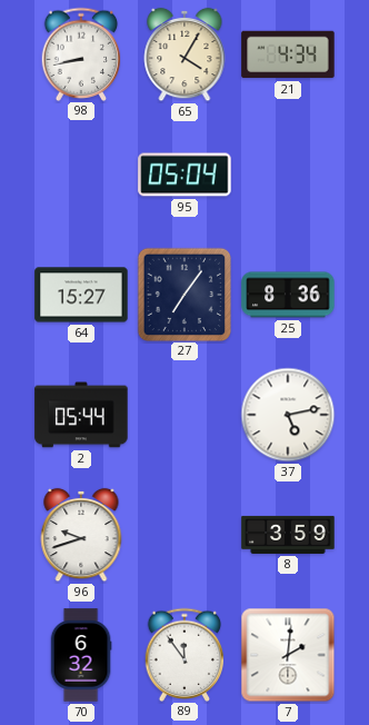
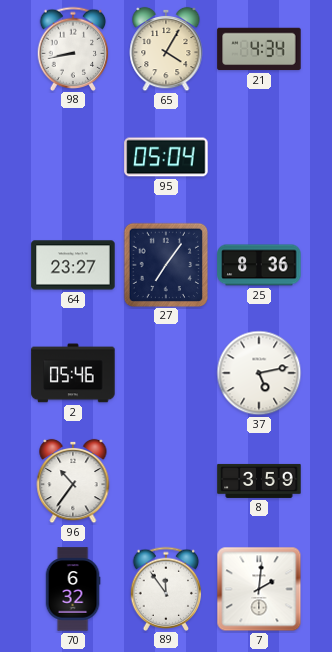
64: 15:27 -> 23:27 (73, 265)
2: 05:44 -> 05:46 (73, 373)
96: 9:42 -> 10:36 (73, 481)
